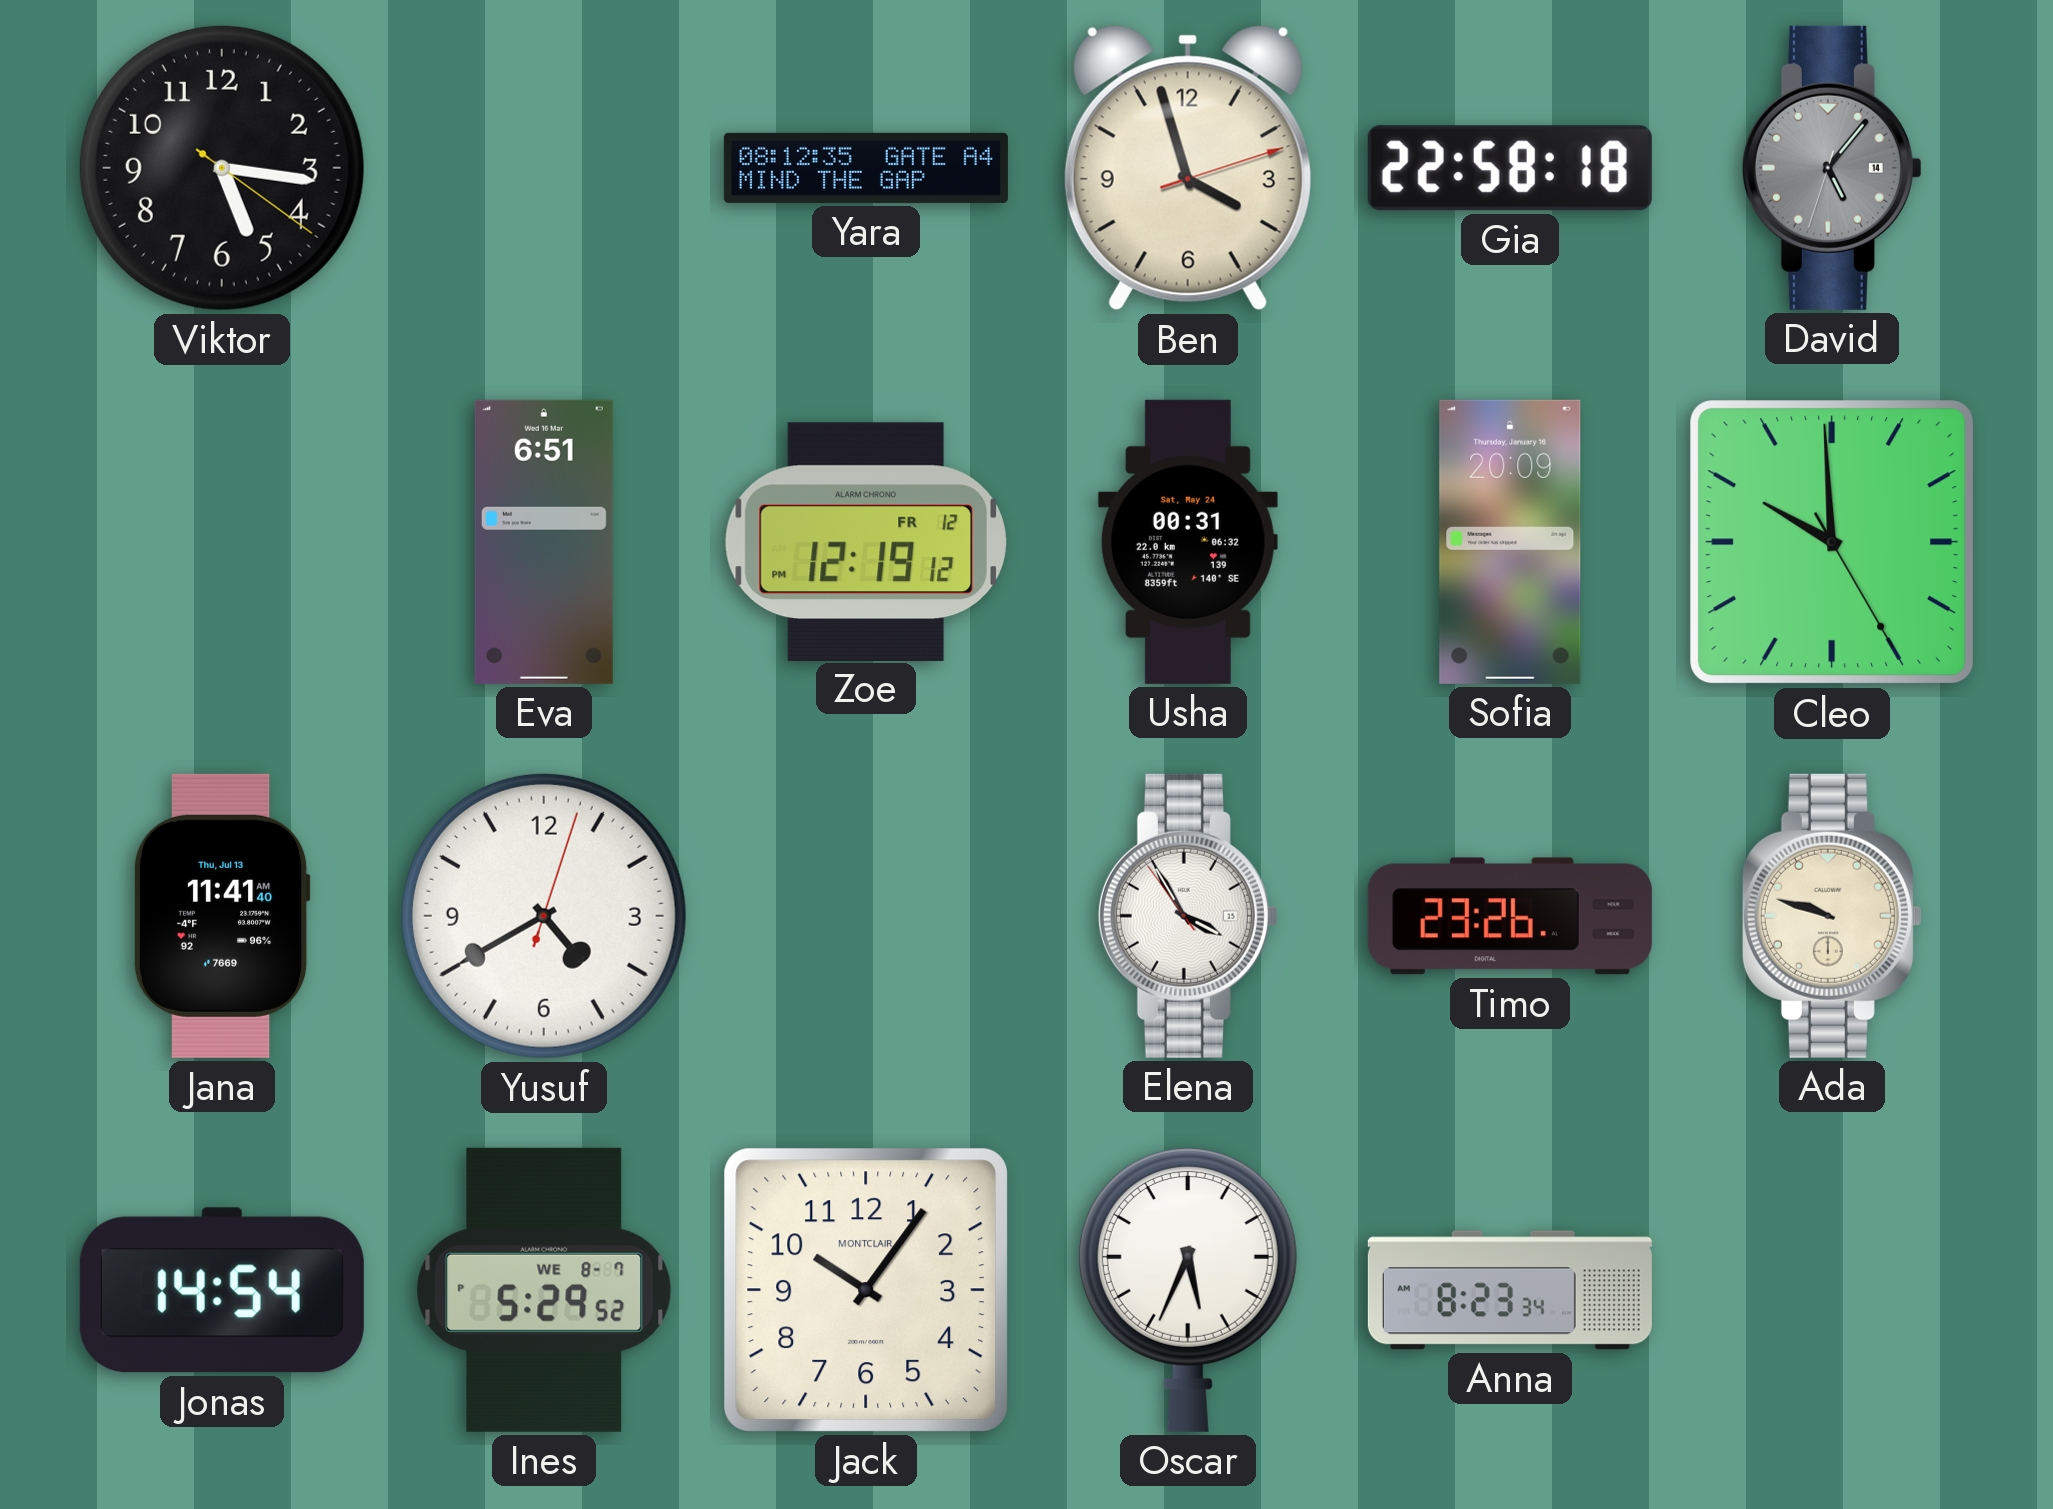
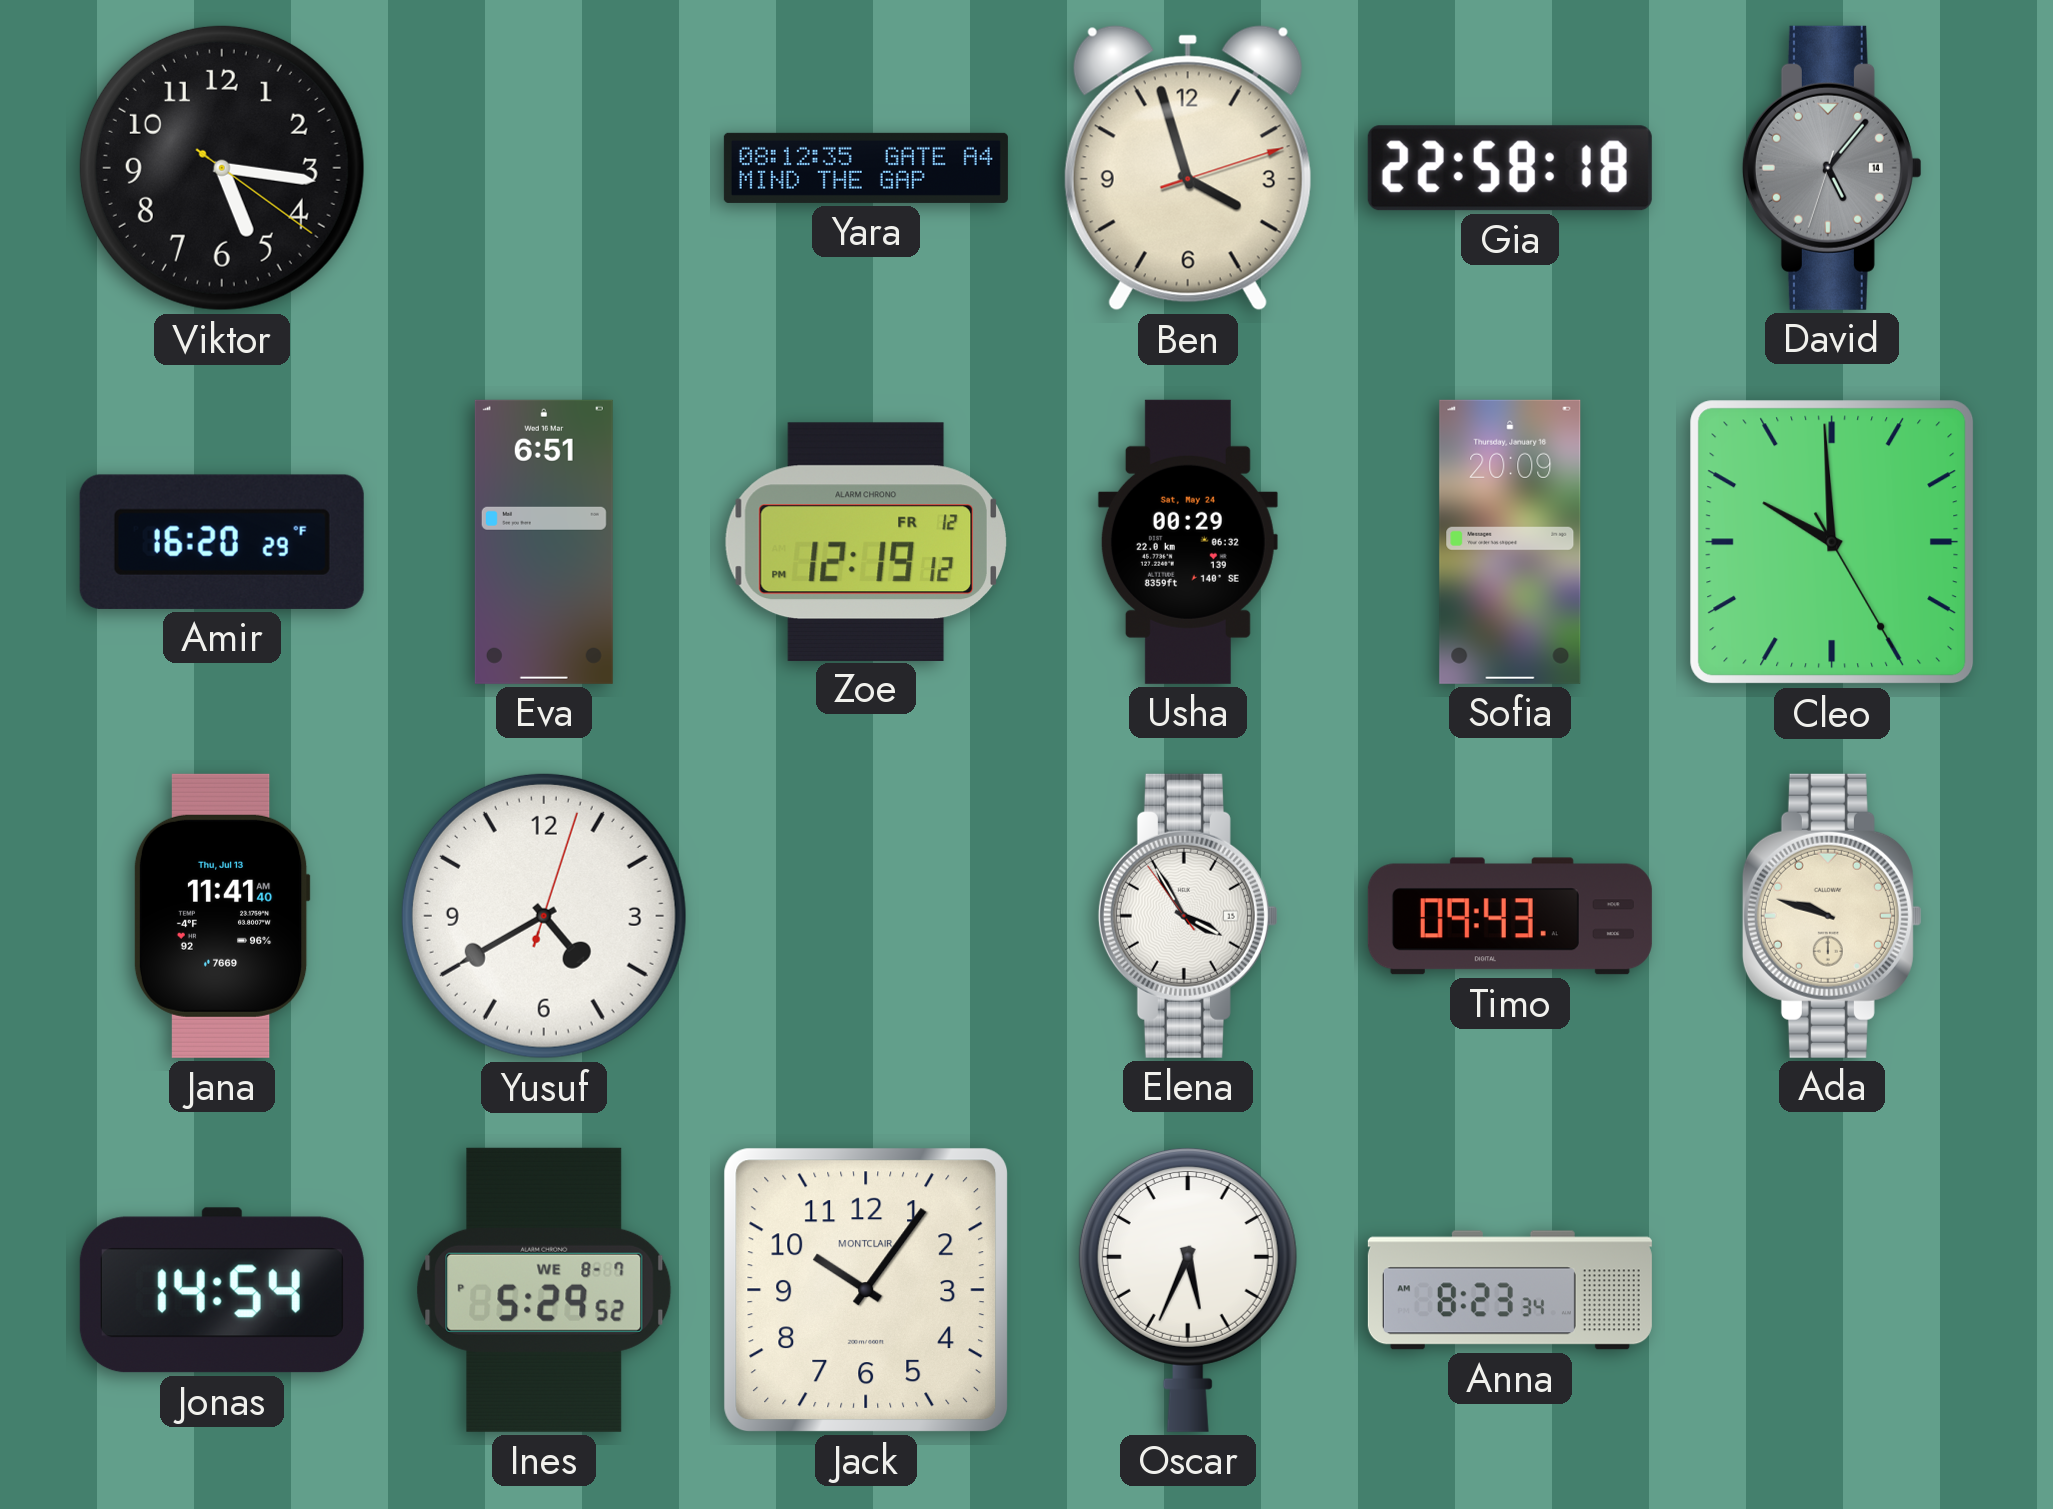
Amir: none -> 16:20 (222, 542)
Usha: 00:31 -> 00:29 (1188, 542)
Timo: 23:26 -> 09:43 (1510, 916)
